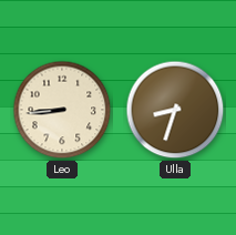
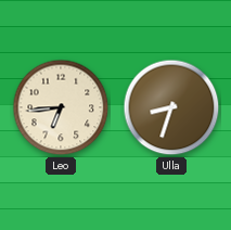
Leo: 8:44 -> 6:44 (61, 107)
